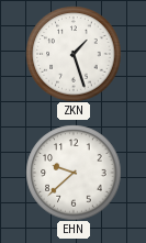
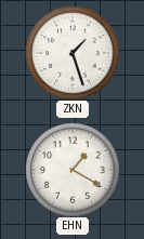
EHN: 9:38 -> 1:20 (73, 170)
